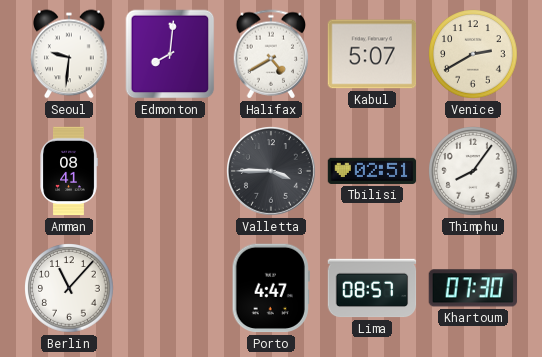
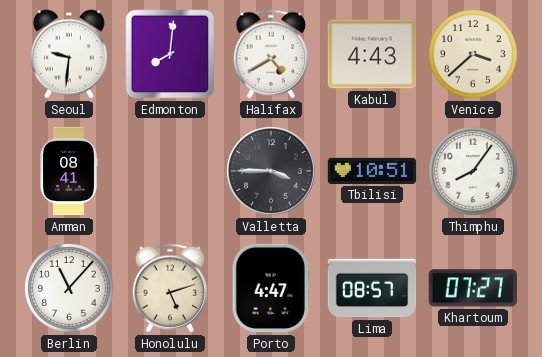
Kabul: 5:07 -> 4:43 (372, 54)
Venice: 2:40 -> 3:38 (473, 54)
Tbilisi: 02:51 -> 10:51 (372, 171)
Honolulu: none -> 5:12 (170, 288)
Khartoum: 07:30 -> 07:27 (472, 288)
